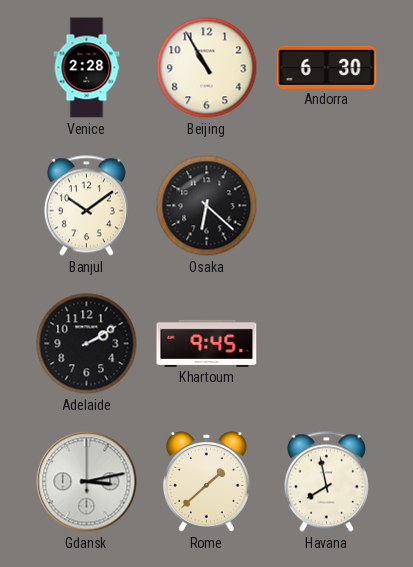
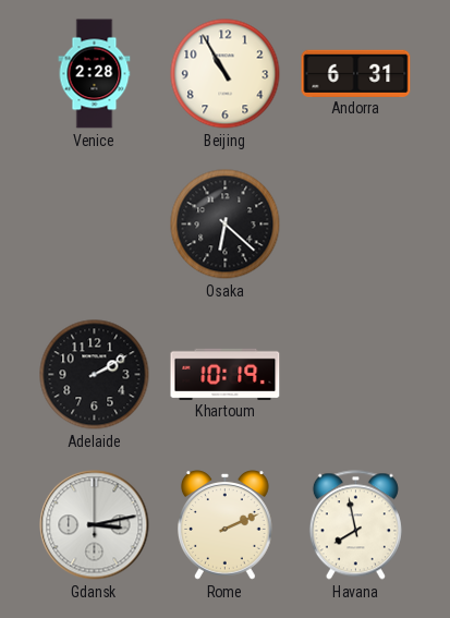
Andorra: 6:30 -> 6:31 (356, 73)
Banjul: 10:09 -> none (86, 206)
Khartoum: 9:45 -> 10:19 (226, 374)
Rome: 1:38 -> 2:11 (226, 525)
